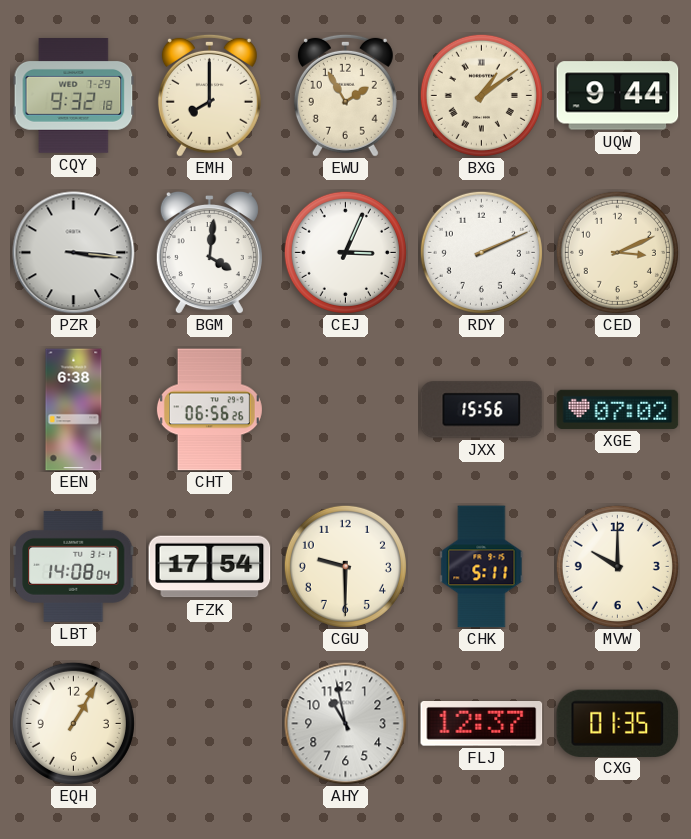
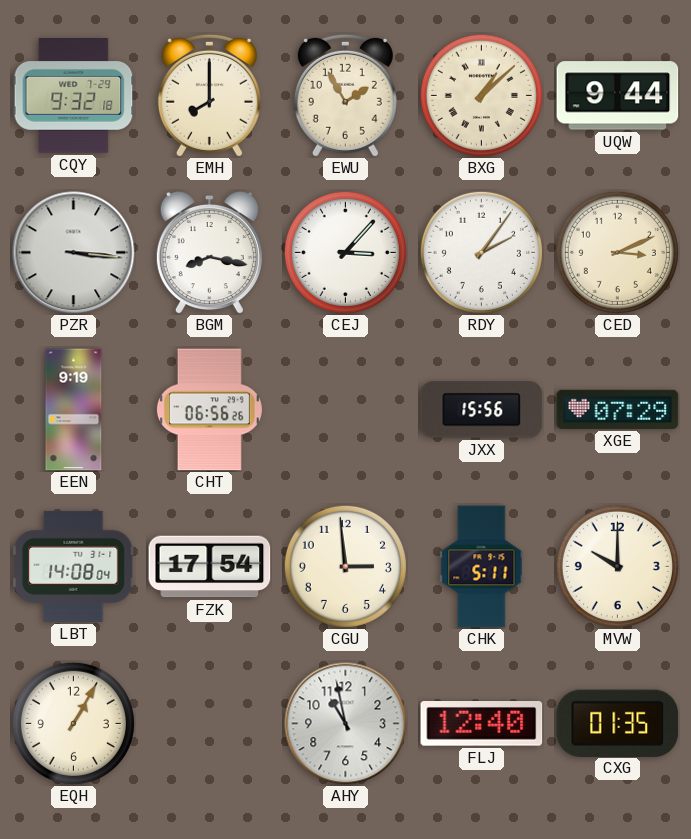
BXG: 1:09 -> 1:08 (481, 95)
BGM: 4:01 -> 8:17 (209, 252)
CEJ: 3:04 -> 3:07 (345, 252)
RDY: 2:11 -> 2:06 (481, 252)
EEN: 6:38 -> 9:19 (74, 410)
XGE: 07:02 -> 07:29 (618, 409)
CGU: 9:30 -> 2:59 (345, 566)
FLJ: 12:37 -> 12:40 (482, 724)
